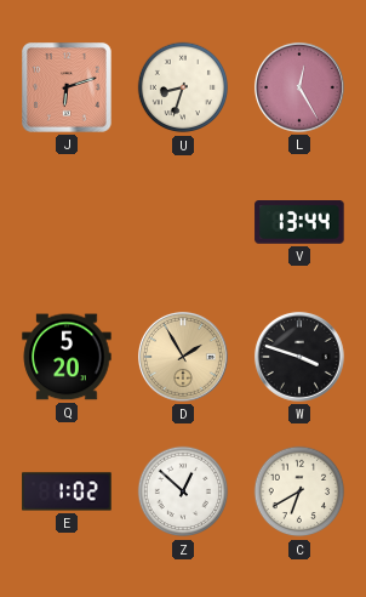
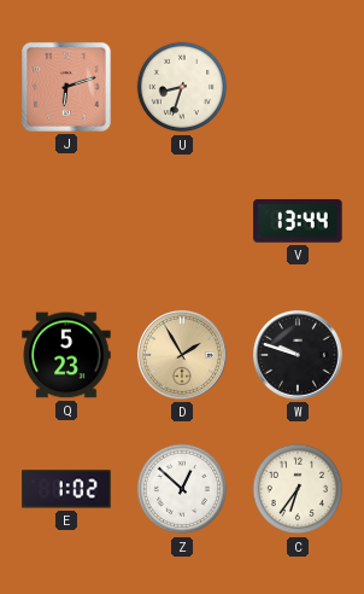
L: 12:25 -> none (299, 87)
Q: 5:20 -> 5:23 (66, 355)
W: 3:48 -> 9:48 (298, 355)
C: 6:40 -> 6:36 (298, 489)
